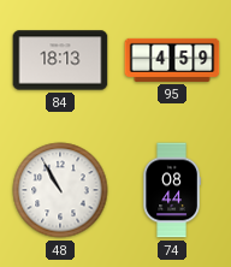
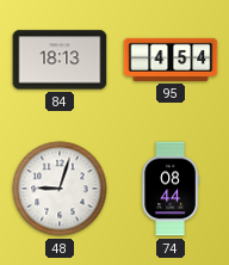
95: 4:59 -> 4:54 (171, 60)
48: 10:55 -> 9:03 (60, 189)
